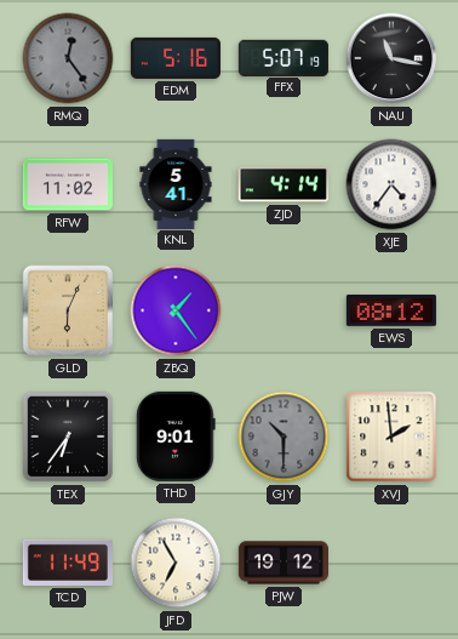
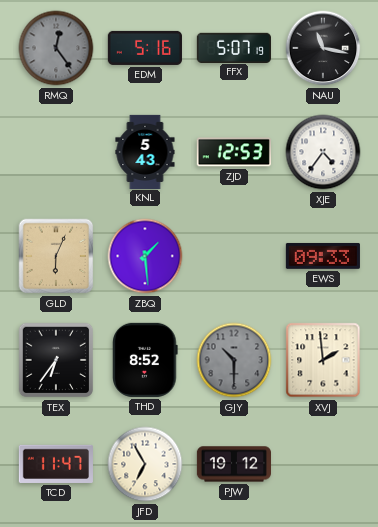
RFW: 11:02 -> none (68, 184)
KNL: 5:41 -> 5:43 (145, 151)
ZJD: 4:14 -> 12:53 (234, 152)
ZBQ: 1:24 -> 1:29 (145, 256)
EWS: 08:12 -> 09:33 (323, 256)
THD: 9:01 -> 8:52 (145, 360)
TCD: 11:49 -> 11:47 (56, 464)
